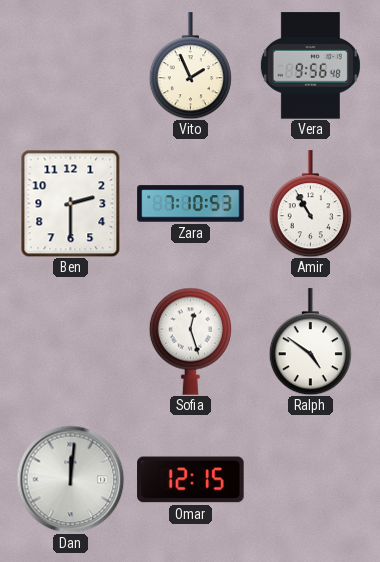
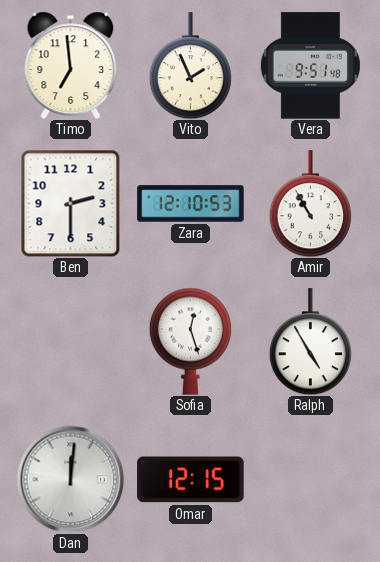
Timo: none -> 6:59 (71, 65)
Vera: 9:56 -> 9:51 (310, 66)
Zara: 7:10 -> 12:10 (191, 204)
Ralph: 4:51 -> 4:55 (310, 342)
